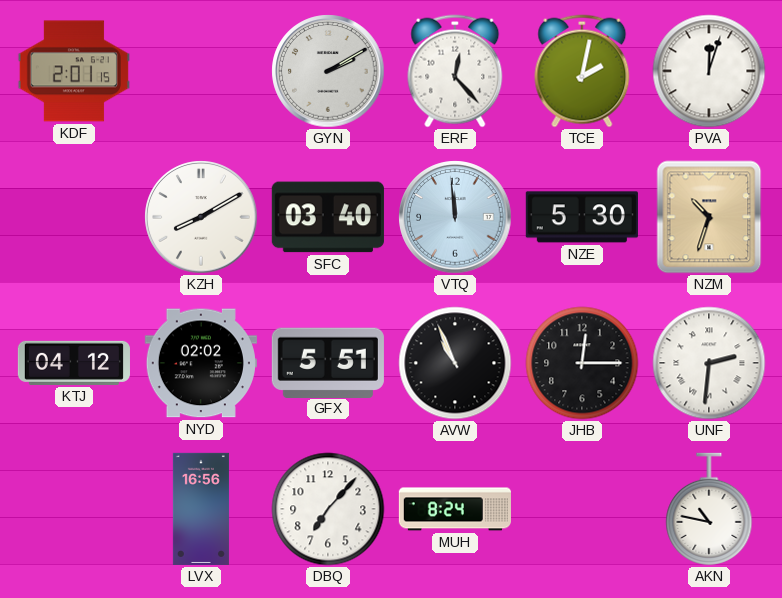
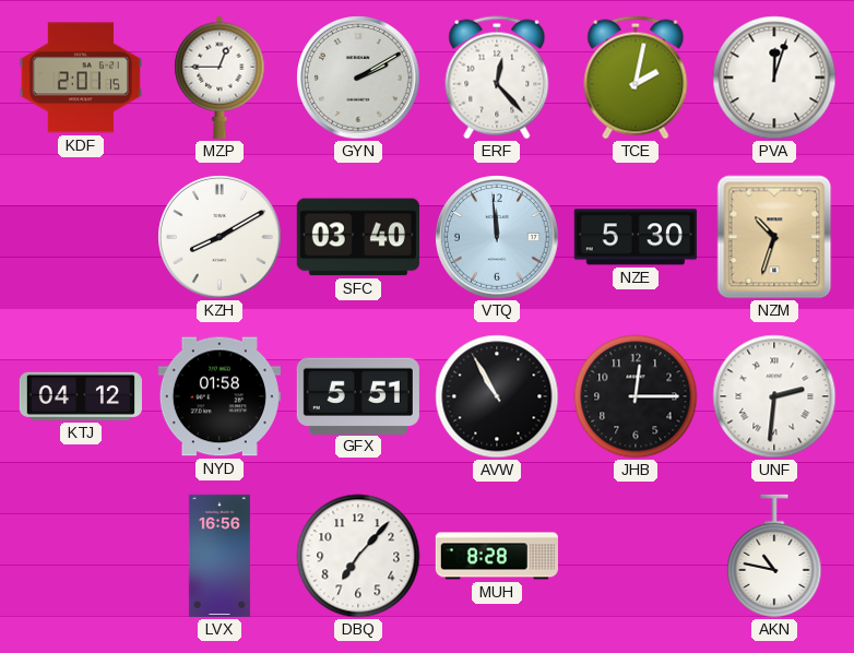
MZP: none -> 12:45 (220, 78)
NYD: 02:02 -> 01:58 (220, 396)
AVW: 10:56 -> 10:55 (497, 396)
MUH: 8:24 -> 8:28 (497, 556)
